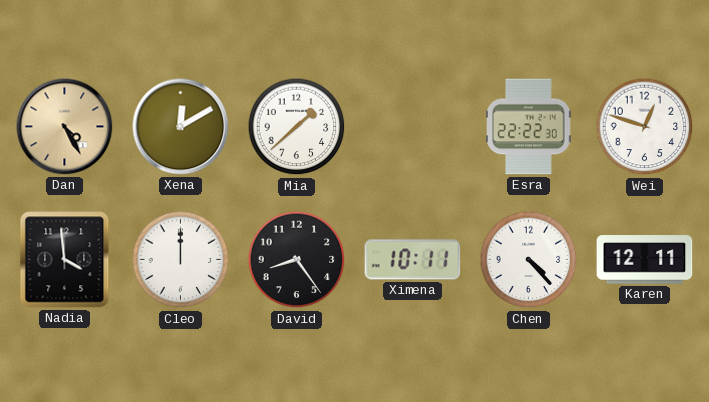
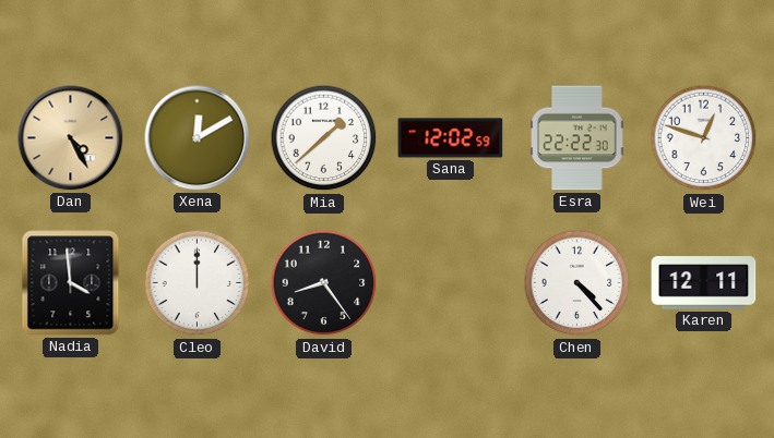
Sana: none -> 12:02 (451, 138)
Ximena: 10:11 -> none (413, 260)
